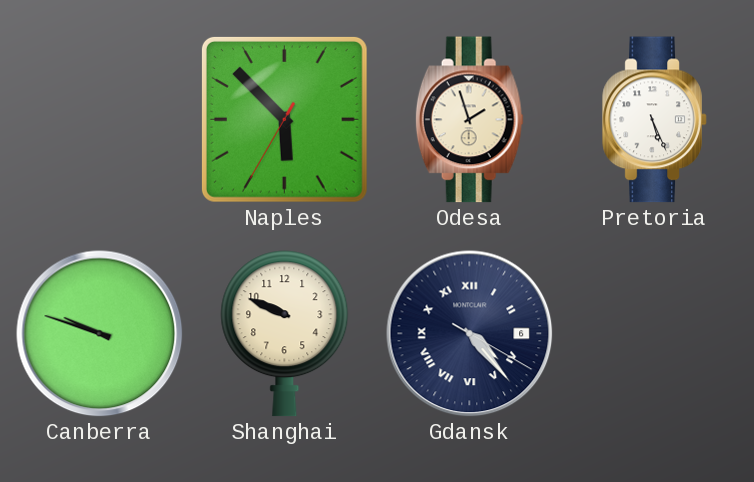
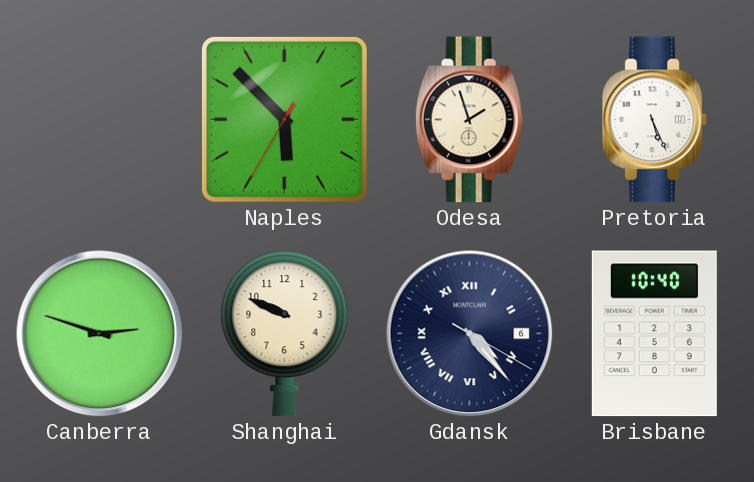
Canberra: 9:48 -> 2:48 (100, 334)
Brisbane: none -> 10:40 (654, 334)
